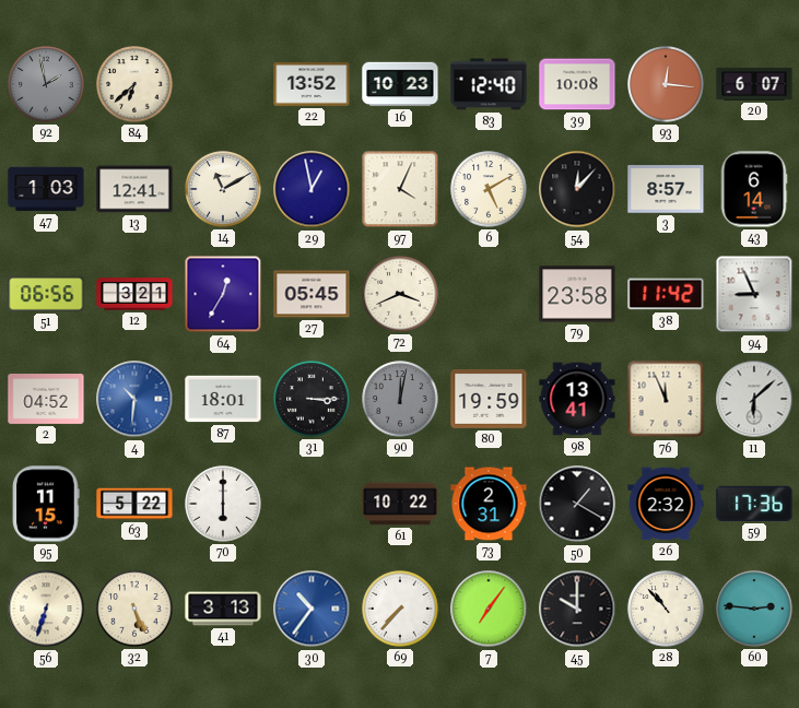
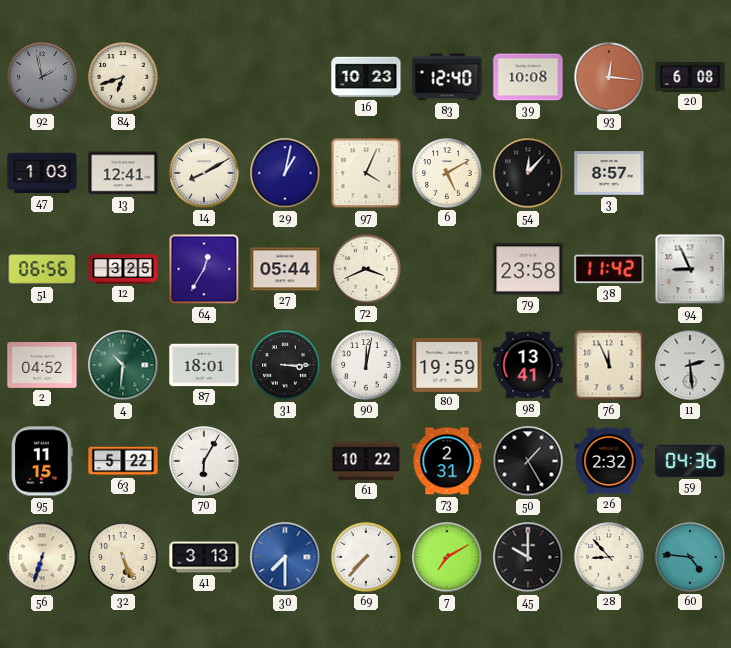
84: 6:38 -> 6:42 (123, 77)
22: 13:52 -> none (312, 84)
20: 6:07 -> 6:08 (690, 77)
14: 11:10 -> 8:10 (204, 173)
29: 12:58 -> 1:02 (285, 173)
43: 6:14 -> none (754, 189)
12: 3:21 -> 3:25 (123, 269)
27: 05:45 -> 05:44 (285, 269)
4 dial: blue -> green (123, 365)
90 dial: grey -> white (366, 365)
11: 6:08 -> 2:29 (690, 365)
70: 6:00 -> 6:05 (204, 461)
50: 1:20 -> 1:25 (528, 461)
59: 17:36 -> 04:36 (690, 461)
30: 10:36 -> 7:30 (285, 557)
7: 7:06 -> 7:10 (447, 557)
28: 10:53 -> 8:53 (609, 557)
60: 2:46 -> 4:46 (690, 557)
